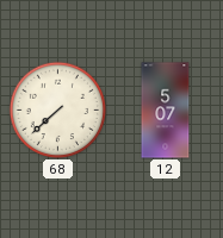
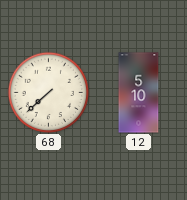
12: 5:07 -> 5:10 (139, 93)
